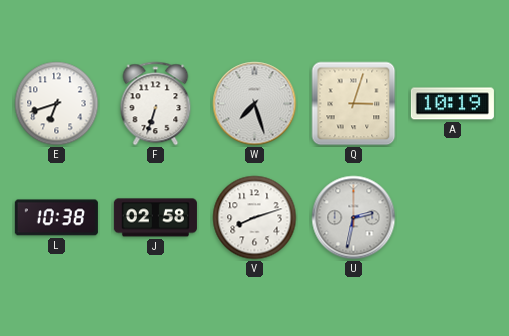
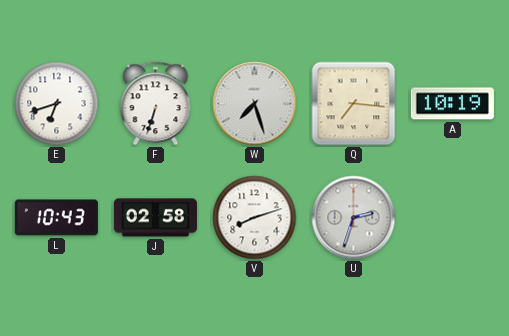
Q: 3:03 -> 7:16 (354, 104)
L: 10:38 -> 10:43 (56, 218)
U: 2:32 -> 2:33 (354, 218)
